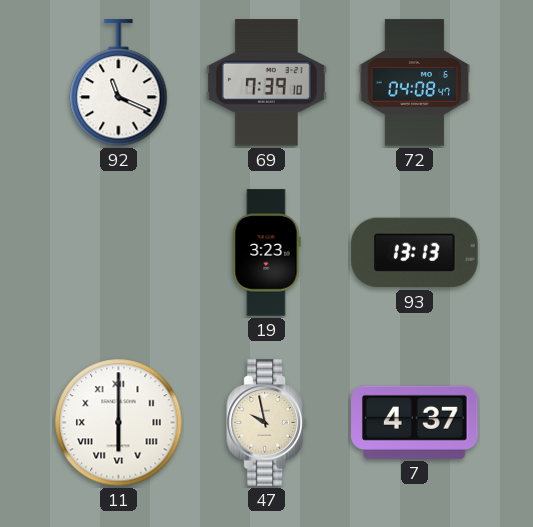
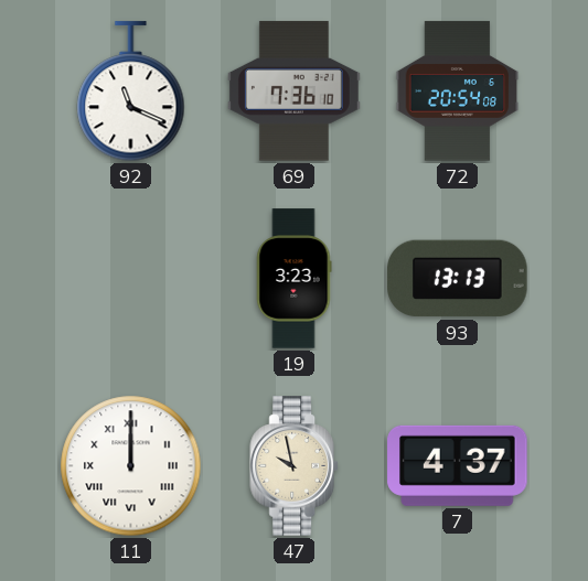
69: 7:39 -> 7:36 (293, 92)
72: 04:08 -> 20:54 (458, 92)
11: 6:00 -> 12:00 (131, 466)
